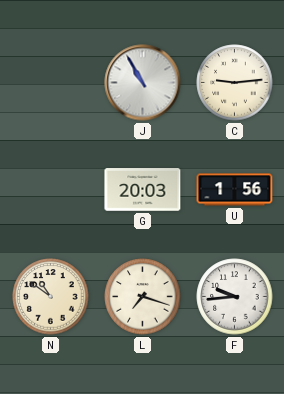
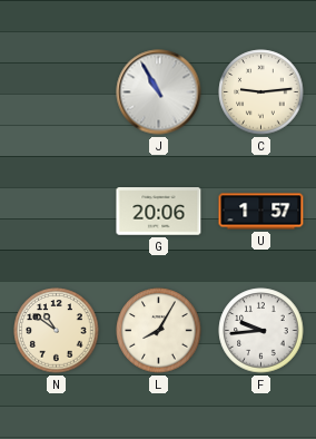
G: 20:03 -> 20:06 (159, 212)
U: 1:56 -> 1:57 (261, 212)
L: 7:18 -> 8:05 (159, 331)
